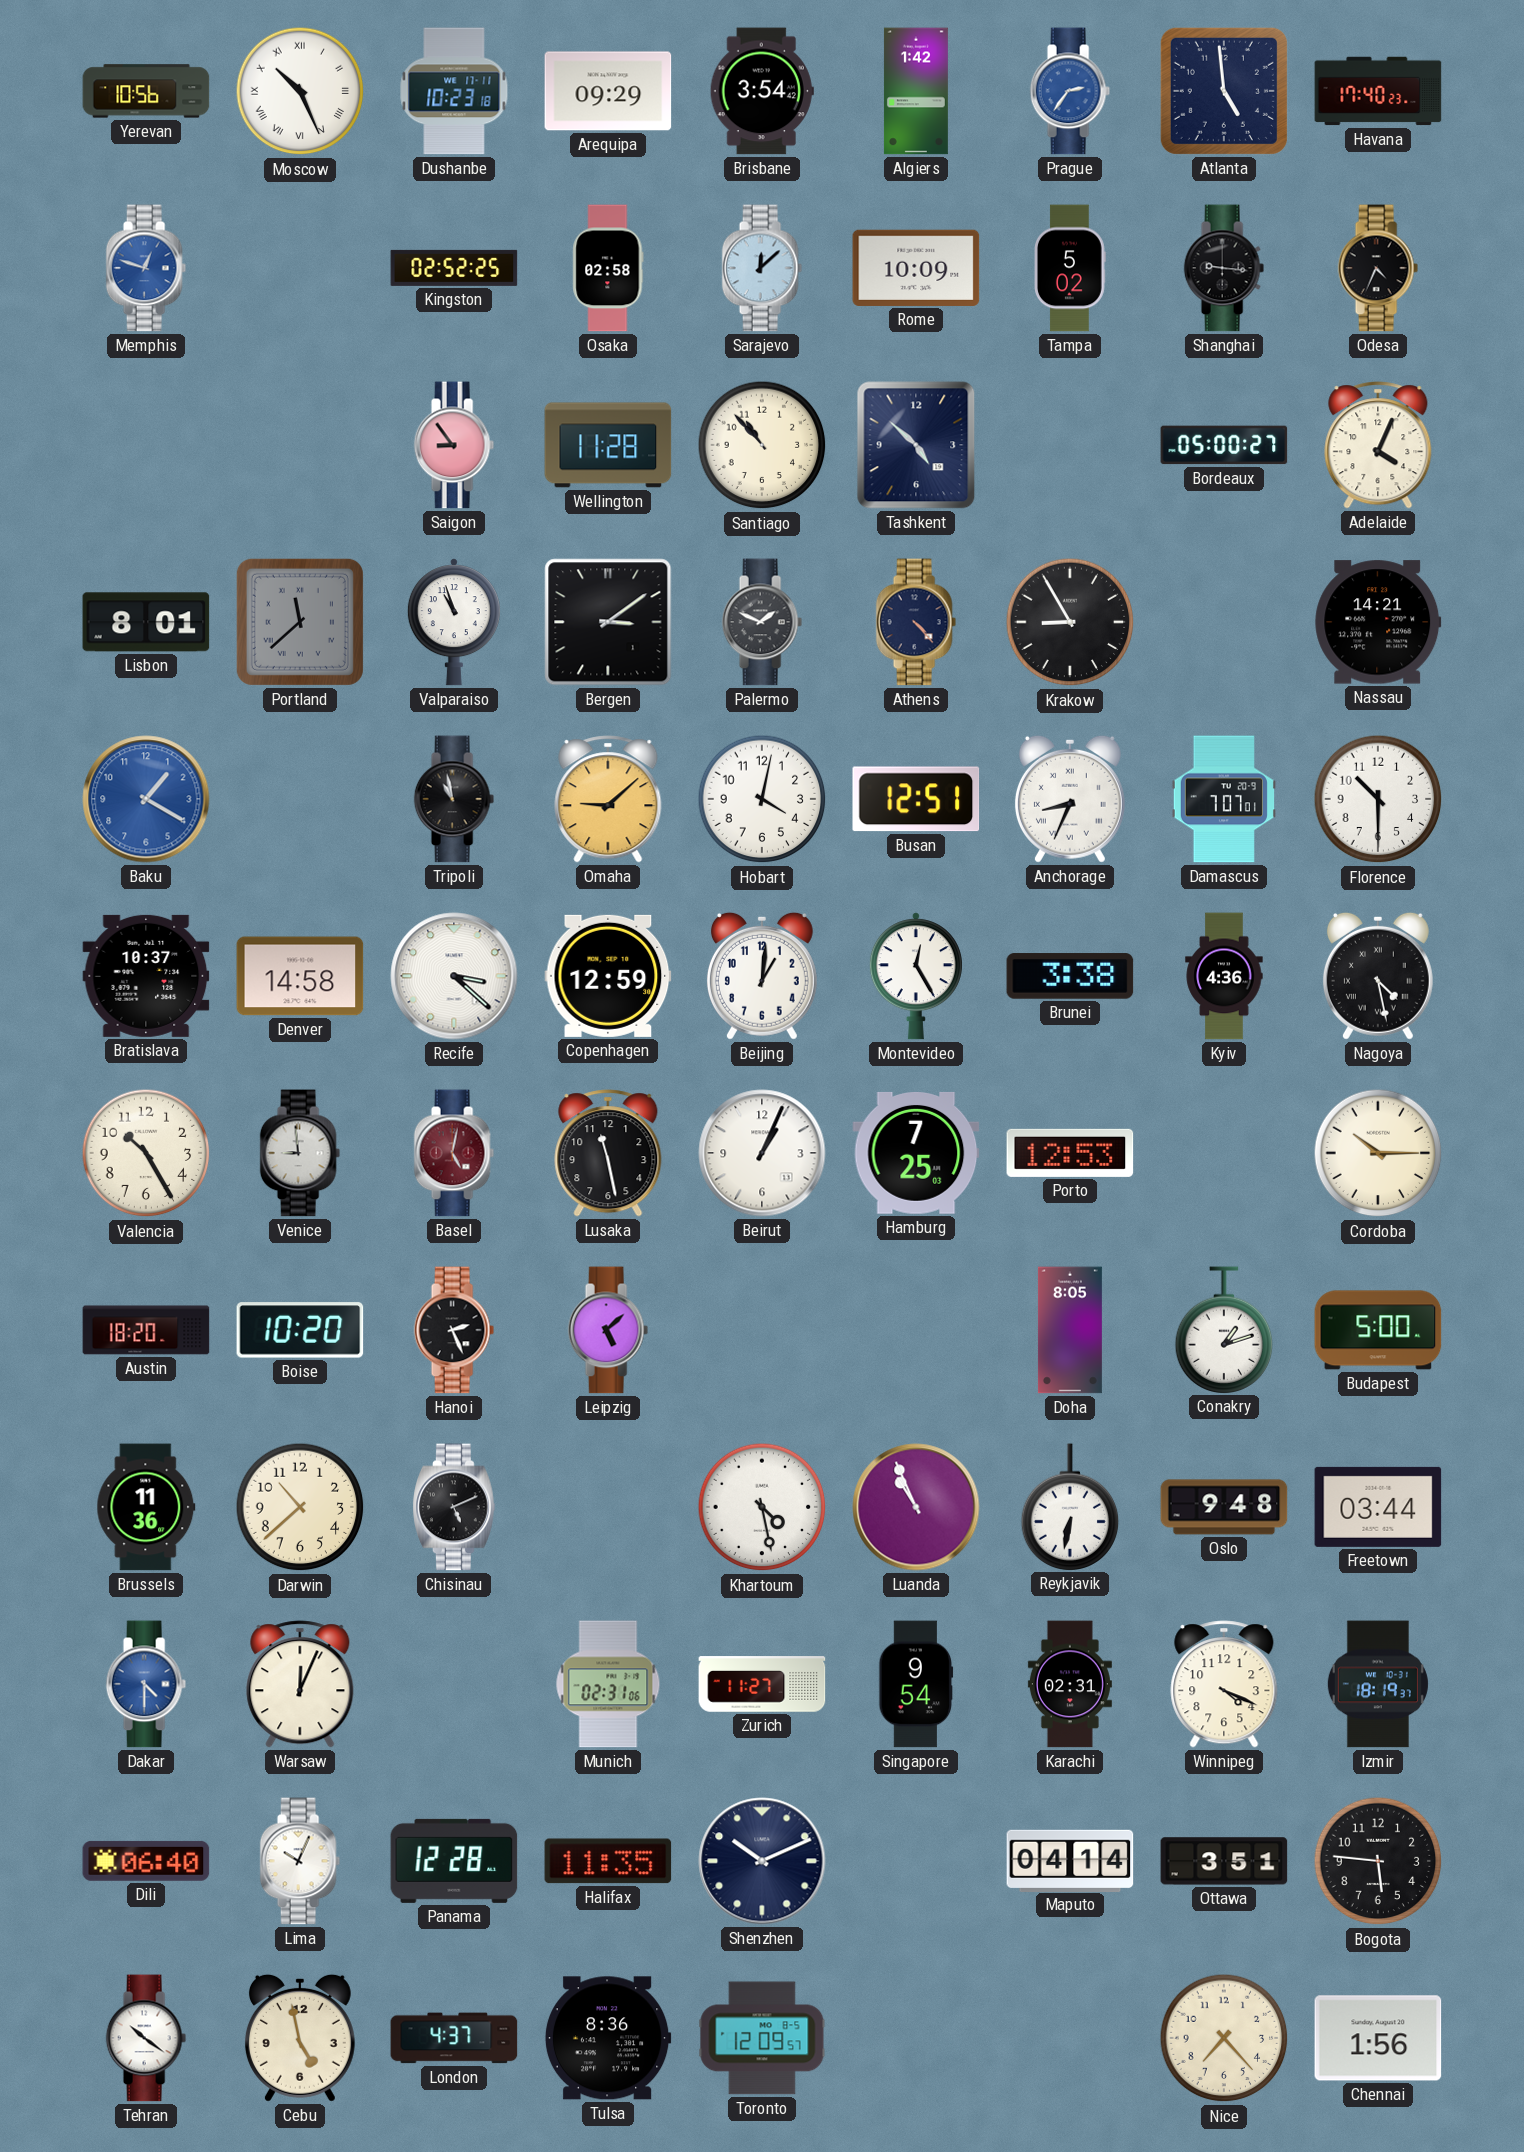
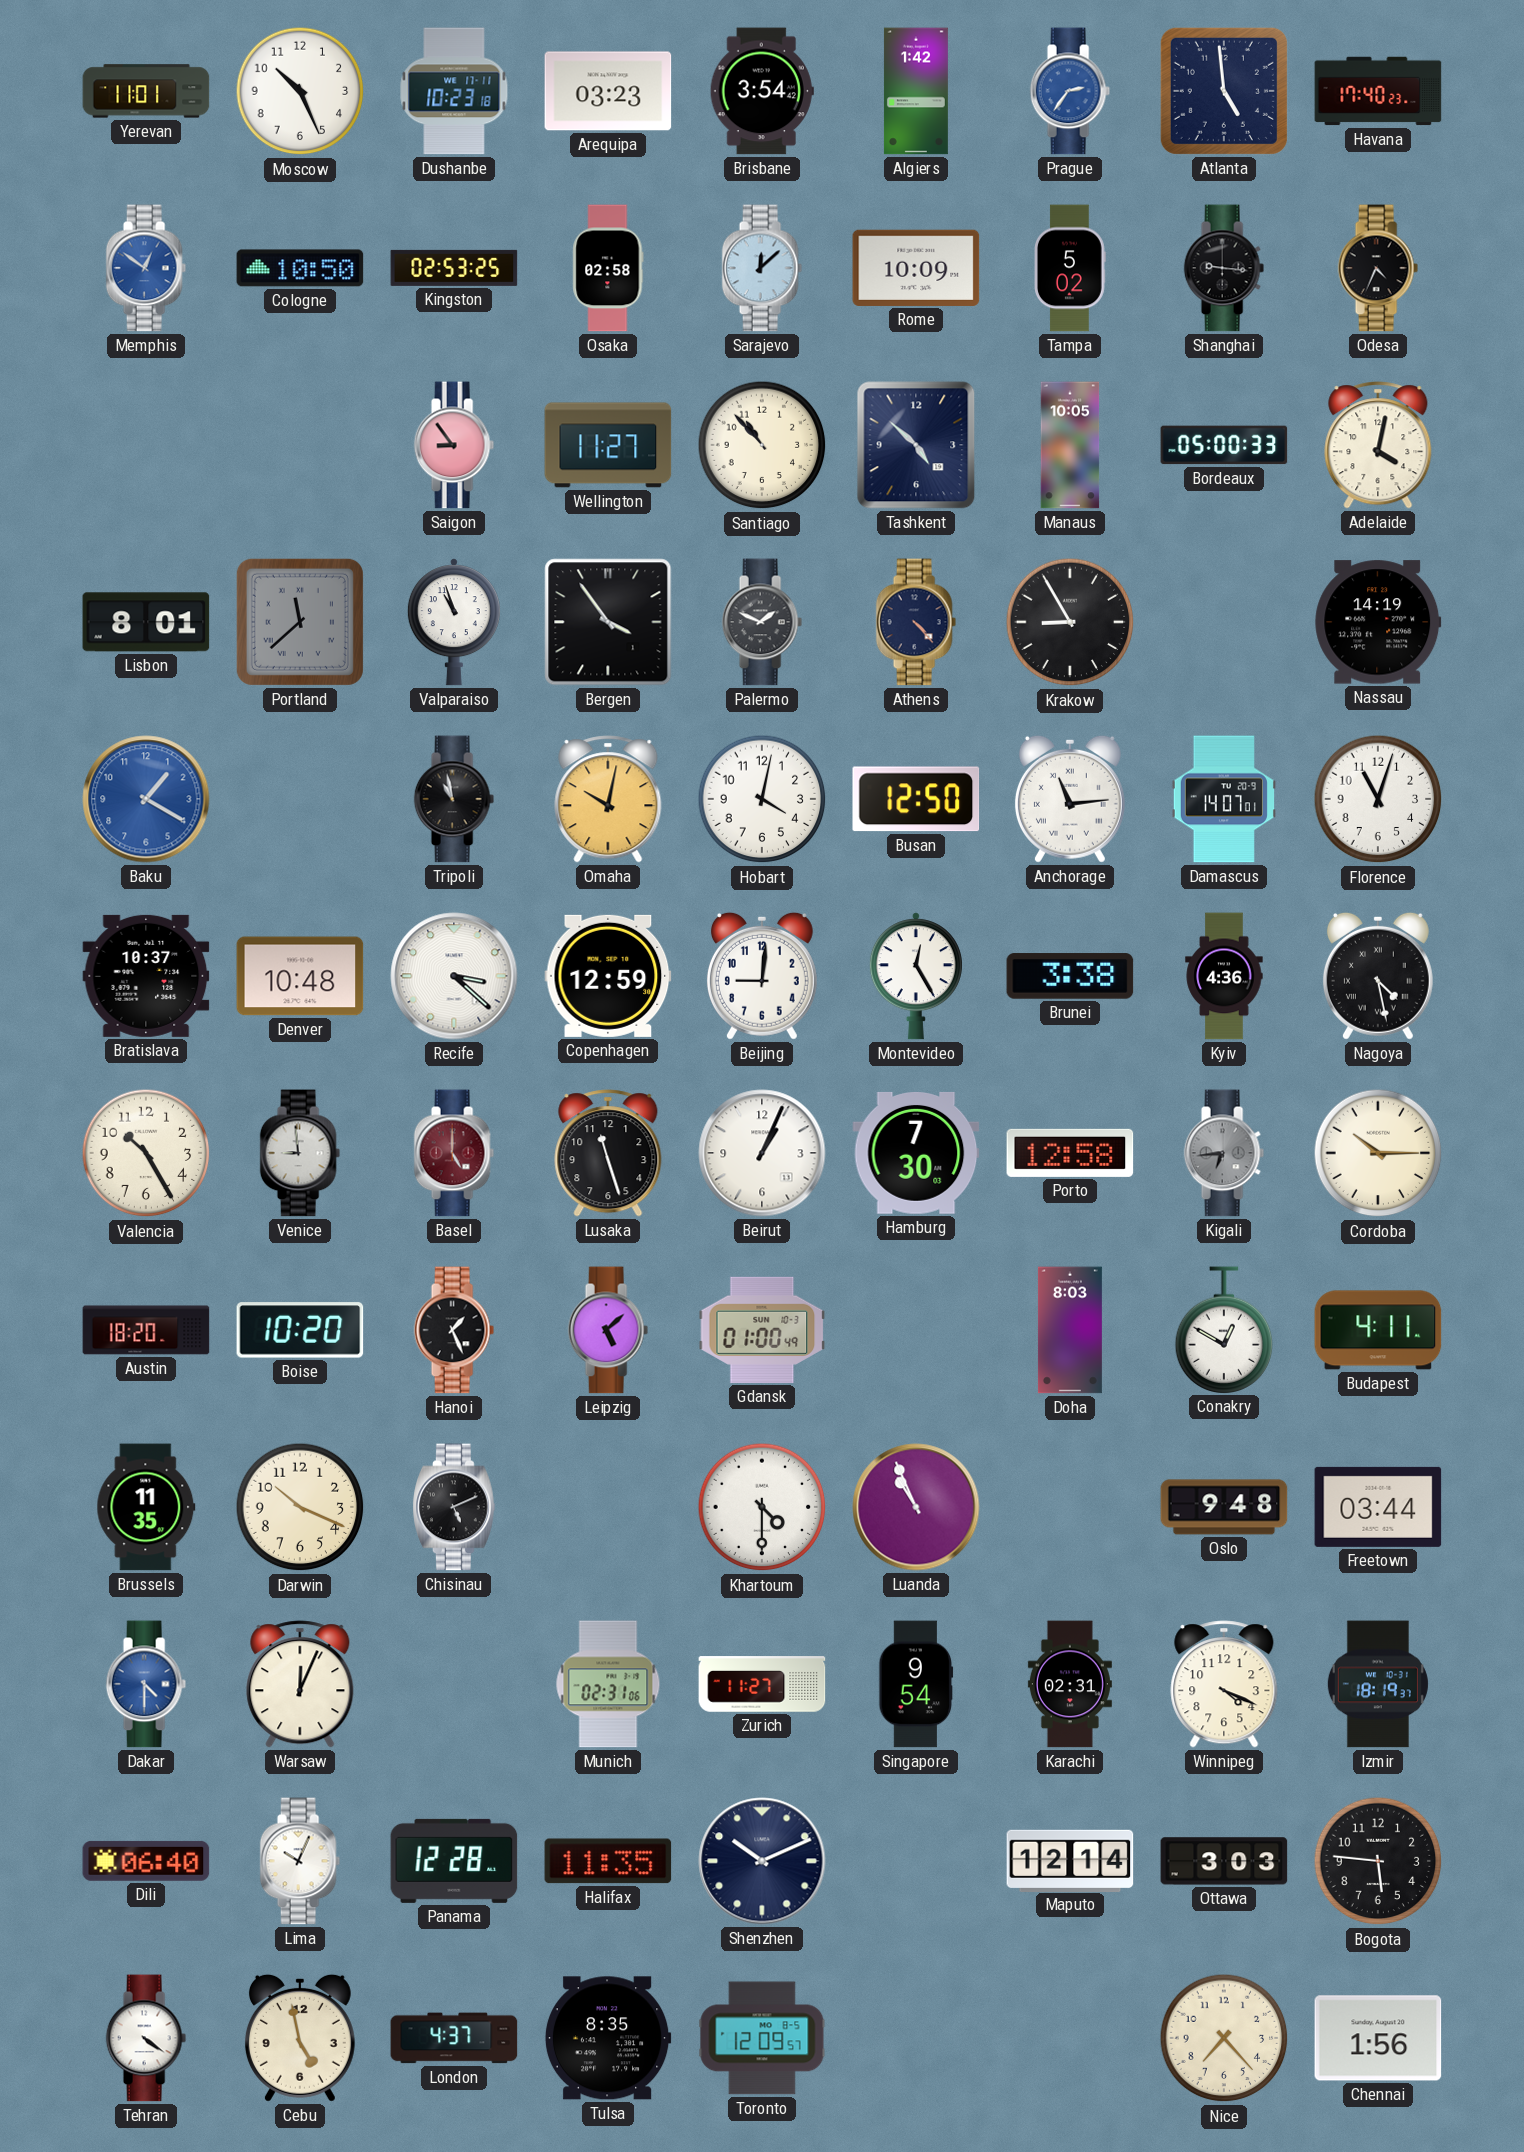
Yerevan: 10:56 -> 11:01 (146, 91)
Moscow numerals: Roman -> Arabic (300, 91)
Arequipa: 09:29 -> 03:23 (608, 91)
Memphis: 12:48 -> 12:51 (146, 268)
Cologne: none -> 10:50 (300, 268)
Kingston: 02:52 -> 02:53 (454, 268)
Wellington: 11:28 -> 11:27 (608, 445)
Manaus: none -> 10:05 (1070, 445)
Bordeaux: 05:00:27 -> 05:00:33 (1224, 445)
Adelaide: 4:04 -> 4:02 (1378, 445)
Bergen: 3:09 -> 3:54 (608, 622)
Nassau: 14:21 -> 14:19 (1378, 622)
Omaha: 9:08 -> 10:02 (608, 799)
Busan: 12:51 -> 12:50 (916, 799)
Anchorage: 8:34 -> 11:14 (1070, 799)
Damascus: 7:07 -> 14:07 (1224, 799)
Florence: 10:30 -> 11:03 (1378, 799)
Denver: 14:58 -> 10:48 (300, 976)
Beijing: 1:01 -> 9:01 (762, 976)
Basel: 5:02 -> 5:00 (454, 1153)
Lusaka: 11:28 -> 11:27 (608, 1153)
Hamburg: 7:25 -> 7:30 (916, 1153)
Porto: 12:53 -> 12:58 (1070, 1153)
Kigali: none -> 6:44 (1224, 1153)
Hanoi: 2:26 -> 1:26 (454, 1330)
Gdansk: none -> 01:00 (762, 1330)
Doha: 8:05 -> 8:03 (1070, 1330)
Conakry: 1:12 -> 12:50 (1224, 1330)
Budapest: 5:00 -> 4:11 (1378, 1330)
Brussels: 11:36 -> 11:35 (146, 1507)
Darwin: 10:38 -> 10:19 (300, 1507)
Khartoum: 4:28 -> 4:30 (762, 1507)
Reykjavik: 6:32 -> none (1070, 1507)
Maputo: 04:14 -> 12:14 (1070, 1860)
Ottawa: 3:51 -> 3:03 (1224, 1861)
Tehran: 10:21 -> 4:21 (146, 2038)
Tulsa: 8:36 -> 8:35 (608, 2038)
